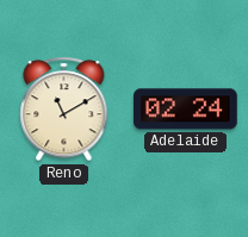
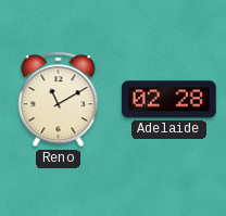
Adelaide: 02:24 -> 02:28 (169, 100)
